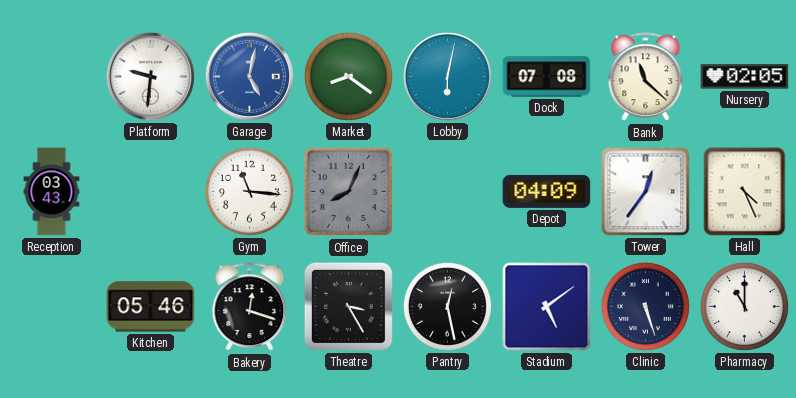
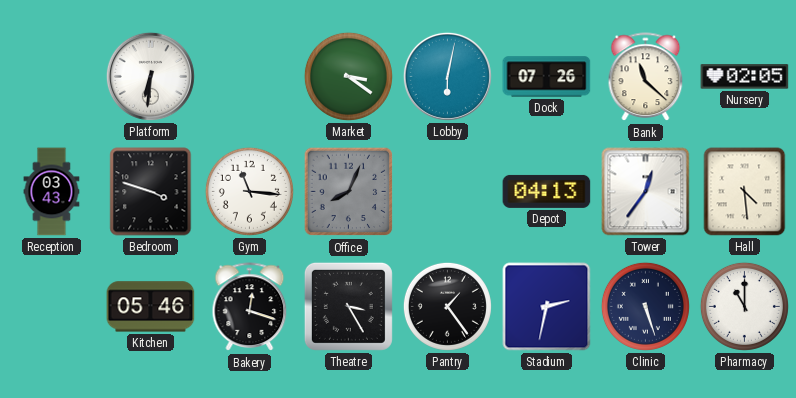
Platform: 9:31 -> 6:31 (150, 76)
Garage: 5:02 -> none (249, 76)
Market: 8:21 -> 3:21 (348, 76)
Dock: 07:08 -> 07:26 (547, 77)
Bedroom: none -> 3:48 (151, 192)
Depot: 04:09 -> 04:13 (547, 191)
Hall: 4:26 -> 4:29 (745, 192)
Pantry: 12:28 -> 1:24 (447, 306)
Stadium: 5:09 -> 2:32 (547, 307)
